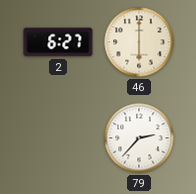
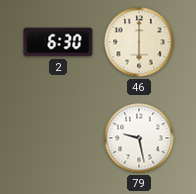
2: 6:27 -> 6:30 (58, 42)
79: 2:37 -> 9:28 (139, 138)
